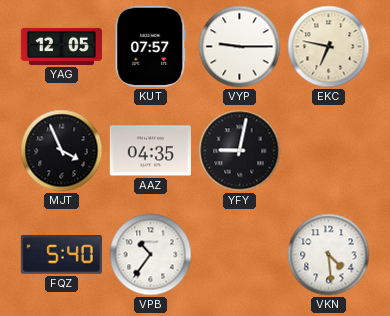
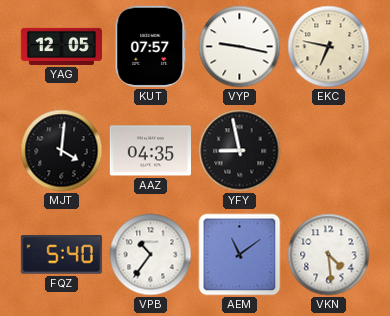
VYP: 9:15 -> 9:17 (240, 47)
MJT: 3:56 -> 4:01 (62, 151)
YFY: 9:02 -> 8:58 (240, 151)
AEM: none -> 11:09 (240, 255)
